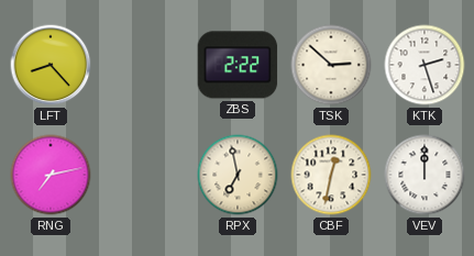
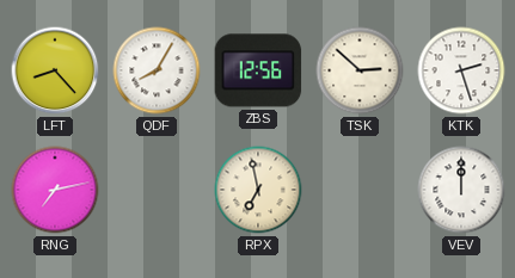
QDF: none -> 8:05 (157, 70)
ZBS: 2:22 -> 12:56 (258, 70)
CBF: 12:32 -> none (331, 175)
